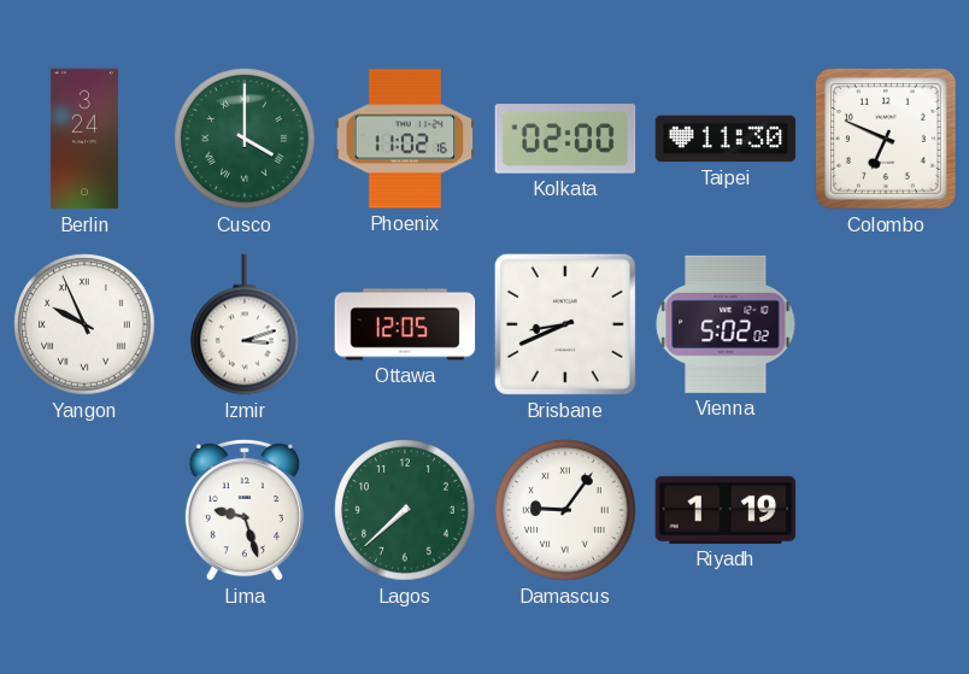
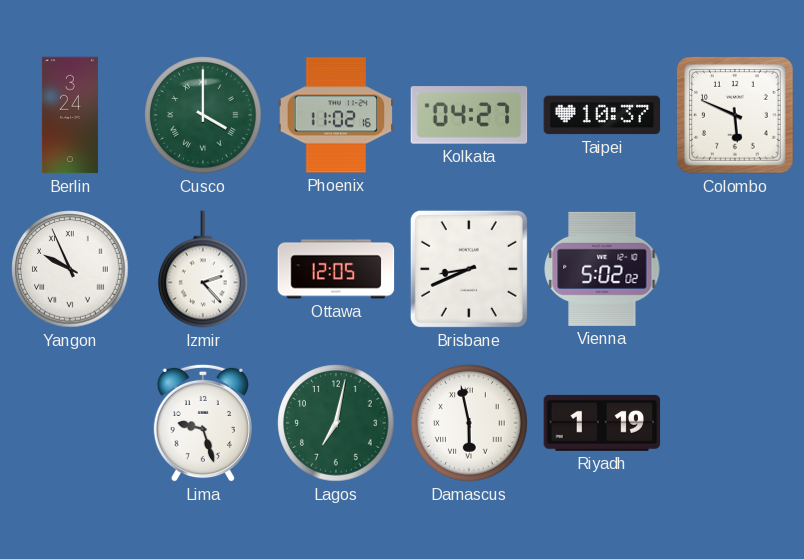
Kolkata: 02:00 -> 04:27 (469, 115)
Taipei: 11:30 -> 10:37 (602, 115)
Colombo: 6:49 -> 5:49 (736, 116)
Izmir: 3:12 -> 2:23 (204, 269)
Lagos: 7:38 -> 7:02 (336, 423)
Damascus: 9:06 -> 5:58 (469, 423)
